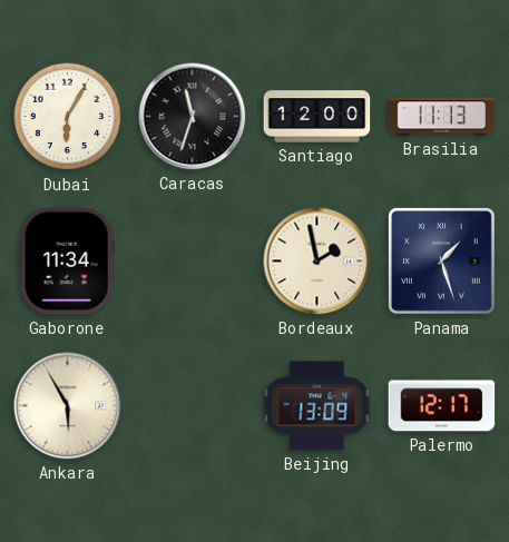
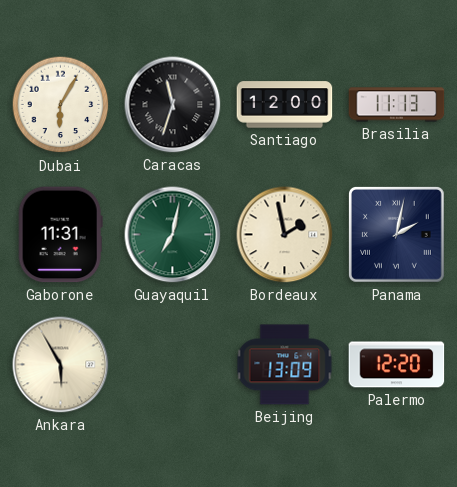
Gaborone: 11:34 -> 11:31 (60, 235)
Guayaquil: none -> 7:02 (173, 235)
Panama: 1:27 -> 2:02 (397, 235)
Palermo: 12:17 -> 12:20 (397, 365)
